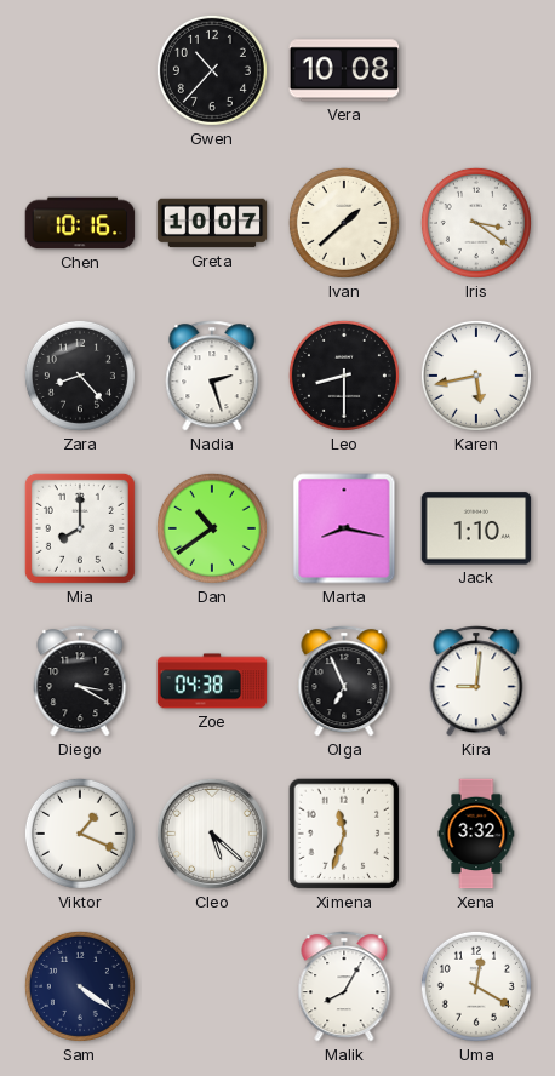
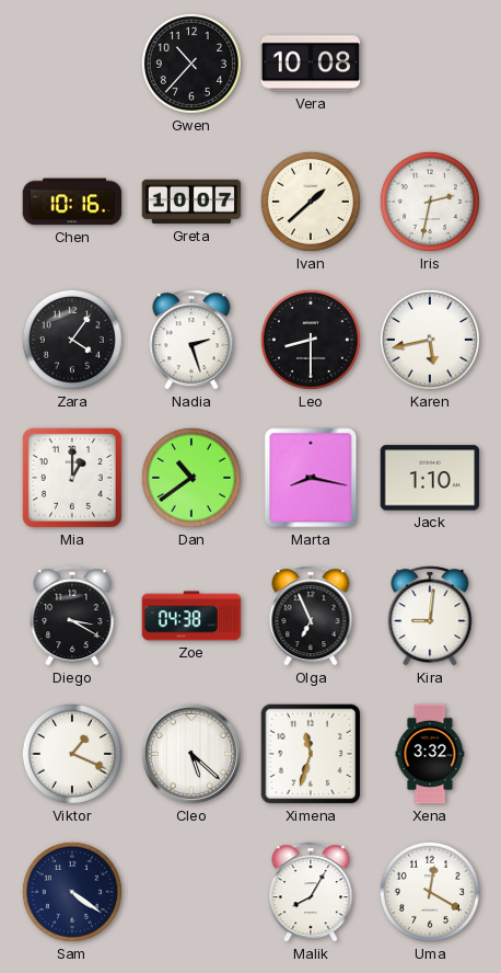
Iris: 3:21 -> 2:32 (430, 202)
Zara: 8:23 -> 4:06 (72, 340)
Mia: 8:00 -> 1:00 (72, 478)
